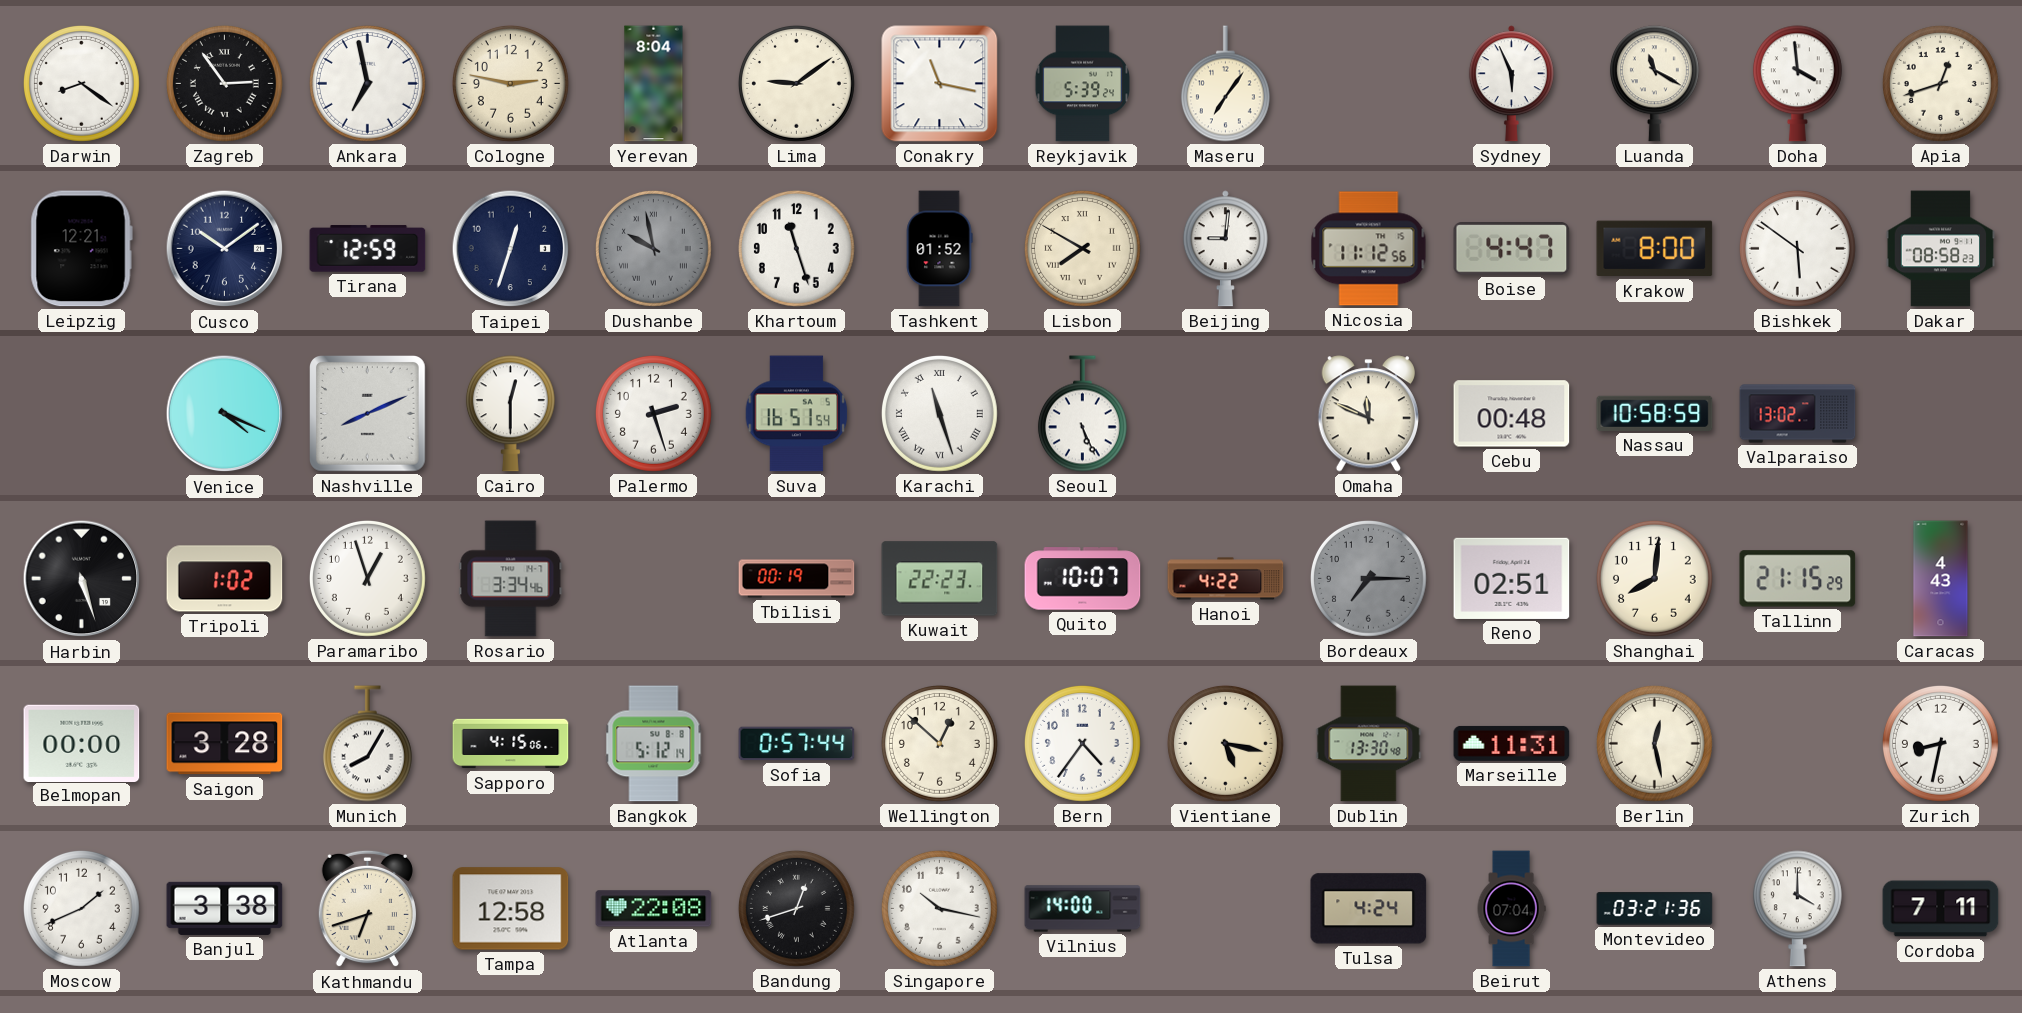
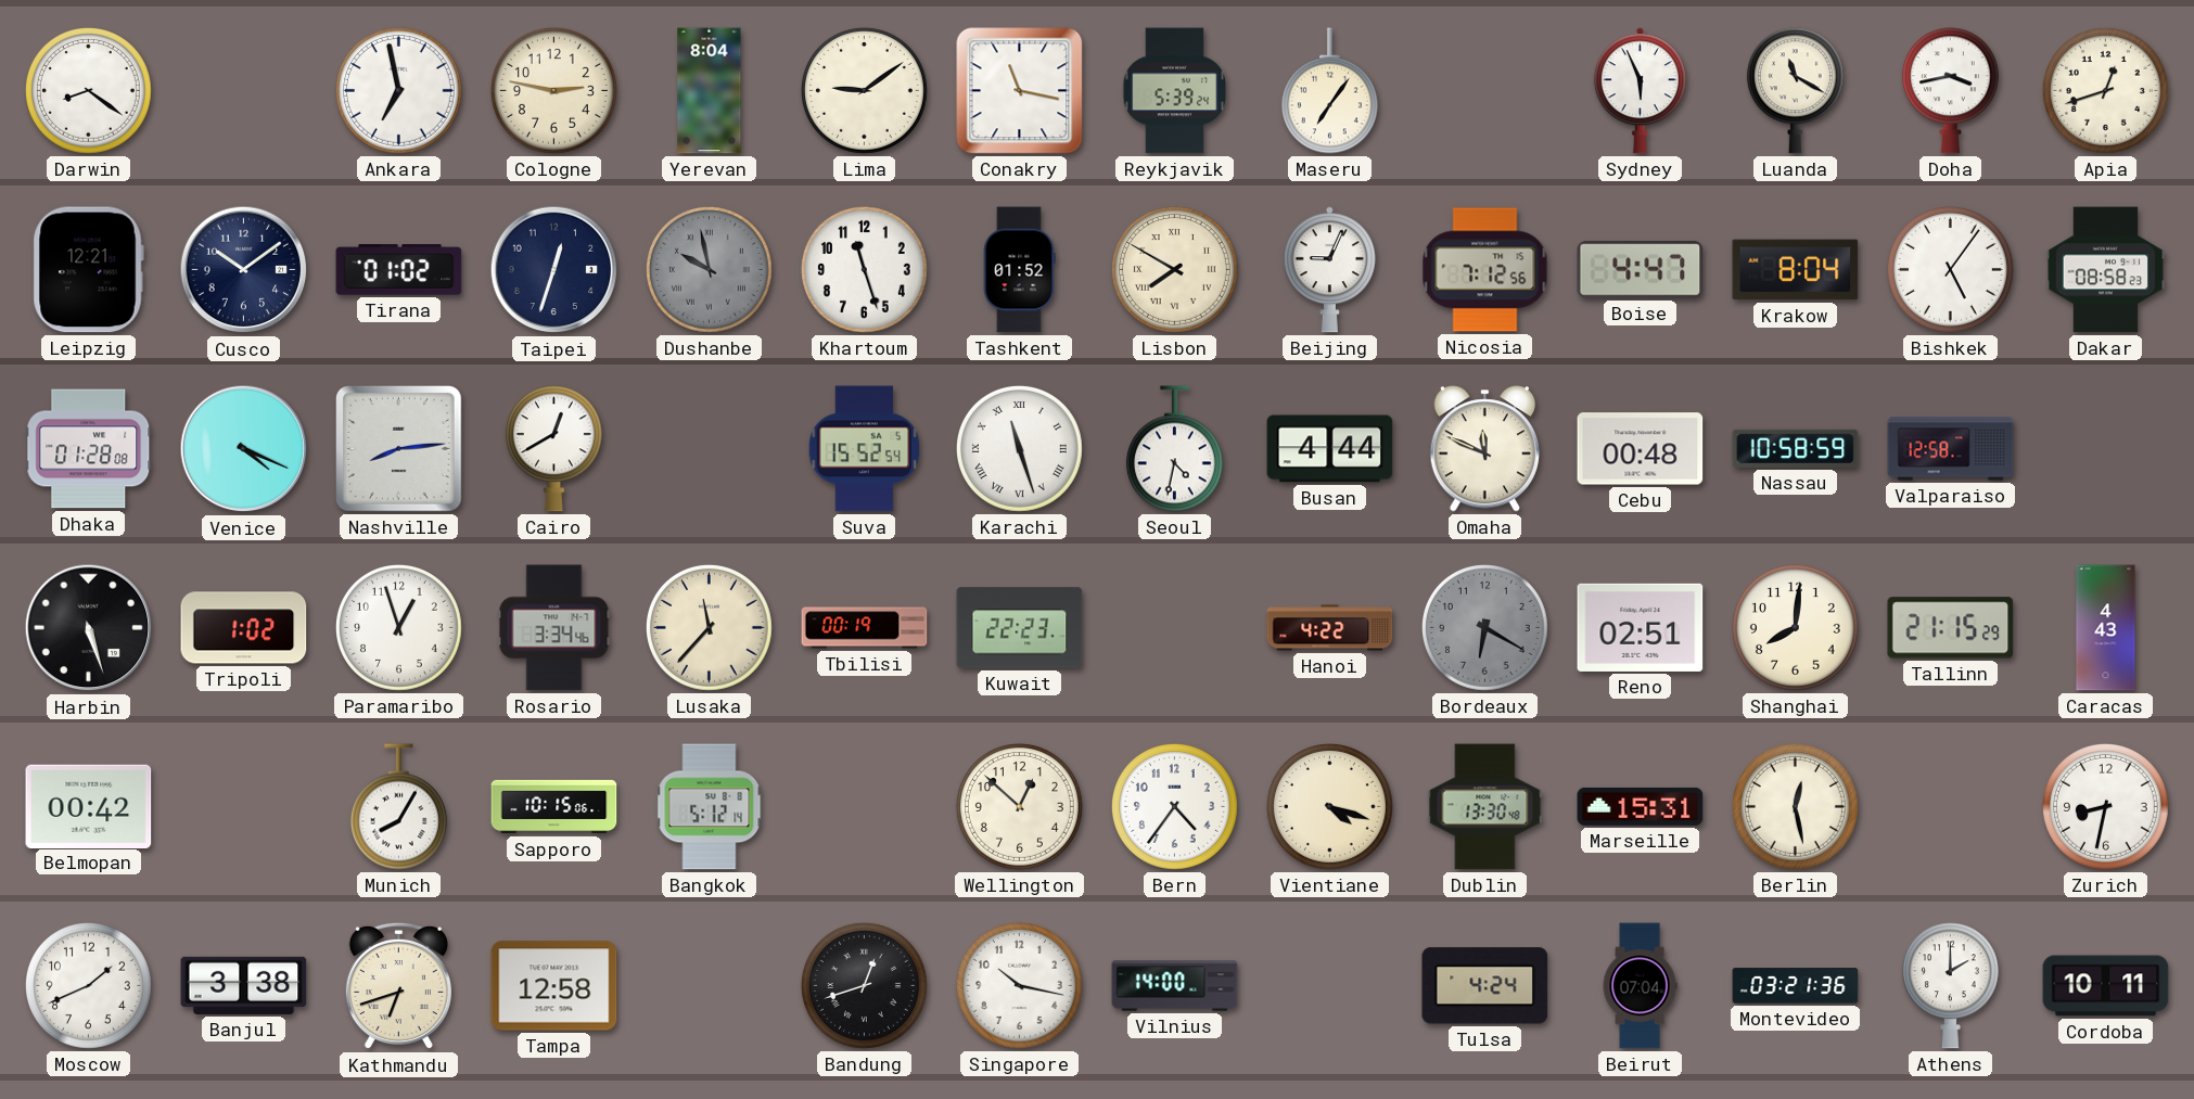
Zagreb: 2:54 -> none (224, 83)
Doha: 3:59 -> 3:43 (1950, 91)
Tirana: 12:59 -> 01:02 (399, 270)
Beijing: 9:01 -> 9:04 (1329, 270)
Nicosia: 11:12 -> 7:12 (1485, 270)
Krakow: 8:00 -> 8:04 (1796, 270)
Bishkek: 5:51 -> 5:06 (1950, 269)
Dhaka: none -> 01:28 (89, 449)
Nashville: 8:11 -> 8:14 (399, 449)
Cairo: 12:30 -> 12:40 (553, 449)
Palermo: 2:27 -> none (653, 413)
Suva: 16:51 -> 15:52 (865, 449)
Seoul: 5:26 -> 4:32 (1174, 449)
Busan: none -> 4:44 (1330, 449)
Valparaiso: 13:02 -> 12:58 (1951, 449)
Lusaka: none -> 11:37 (709, 627)
Quito: 10:07 -> none (1083, 579)
Bordeaux: 7:15 -> 6:20 (1484, 627)
Belmopan: 00:00 -> 00:42 (89, 806)
Saigon: 3:28 -> none (225, 744)
Sapporo: 4:15 -> 10:15 (554, 807)
Sofia: 0:57 -> none (797, 744)
Vientiane: 5:17 -> 4:18 (1329, 806)
Marseille: 11:31 -> 15:31 (1641, 806)
Atlanta: 22:08 -> none (654, 909)
Athens: 4:00 -> 2:00 (1950, 986)
Cordoba: 7:11 -> 10:11 (2106, 986)
